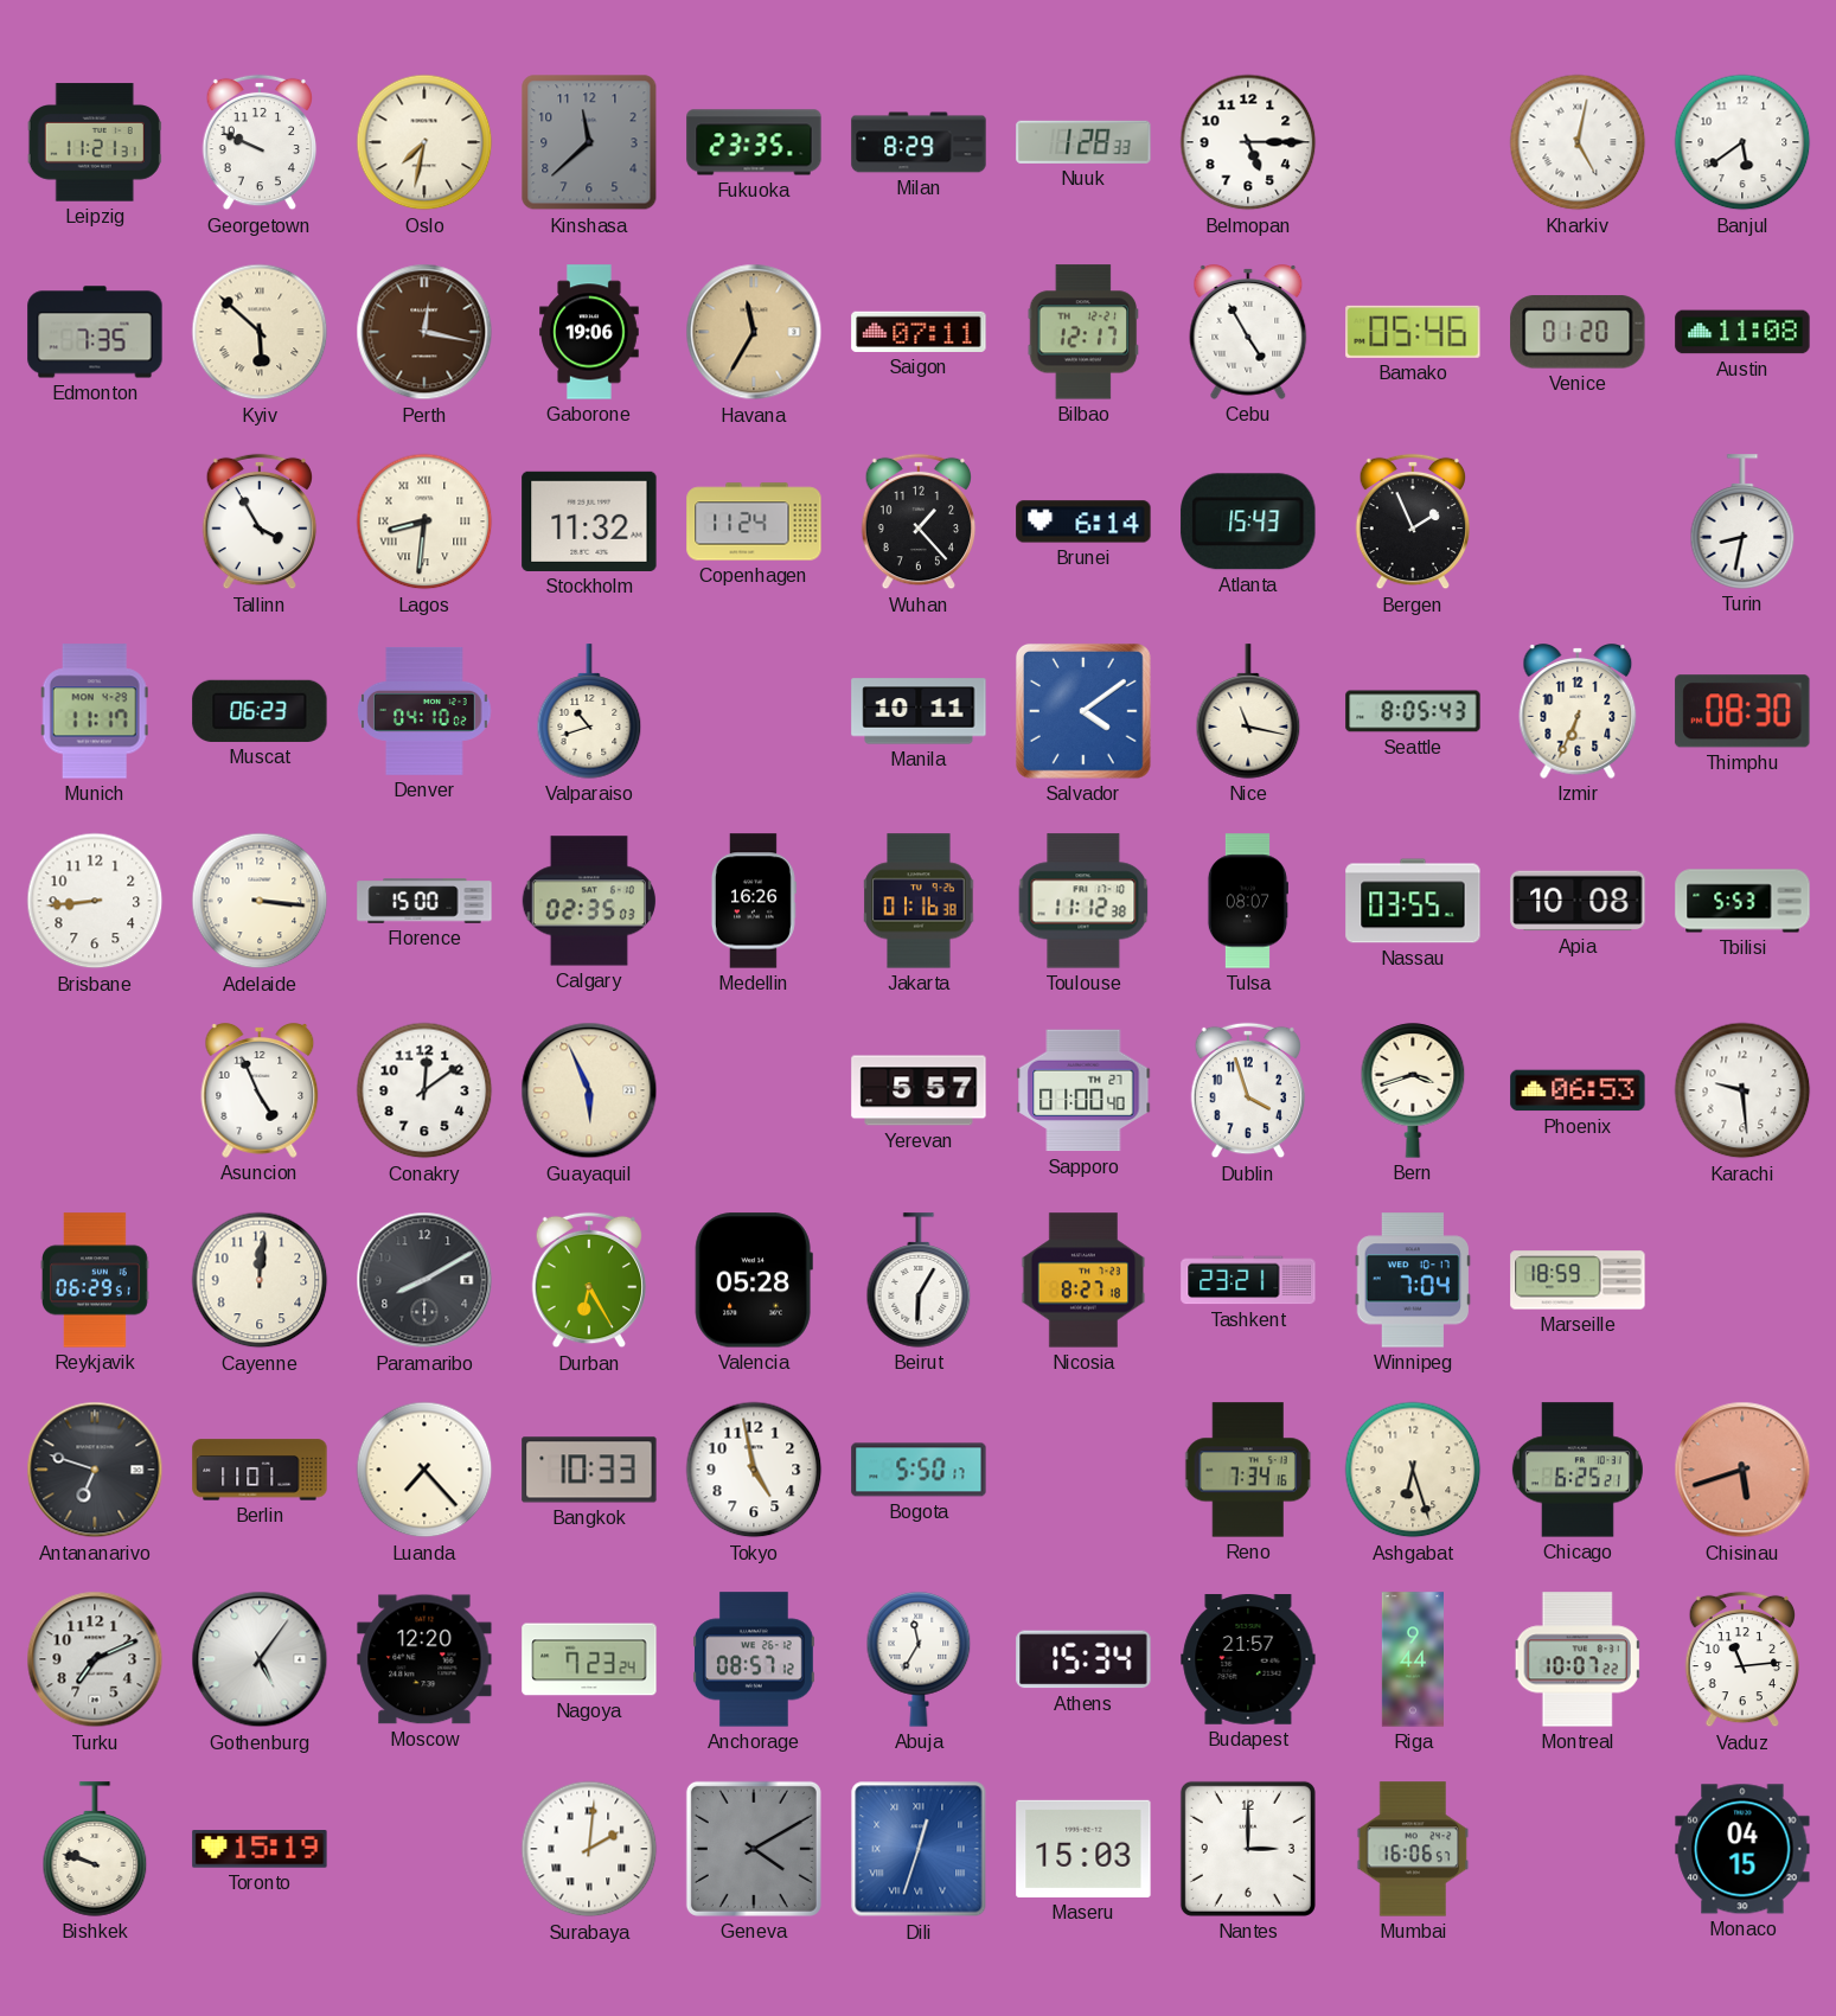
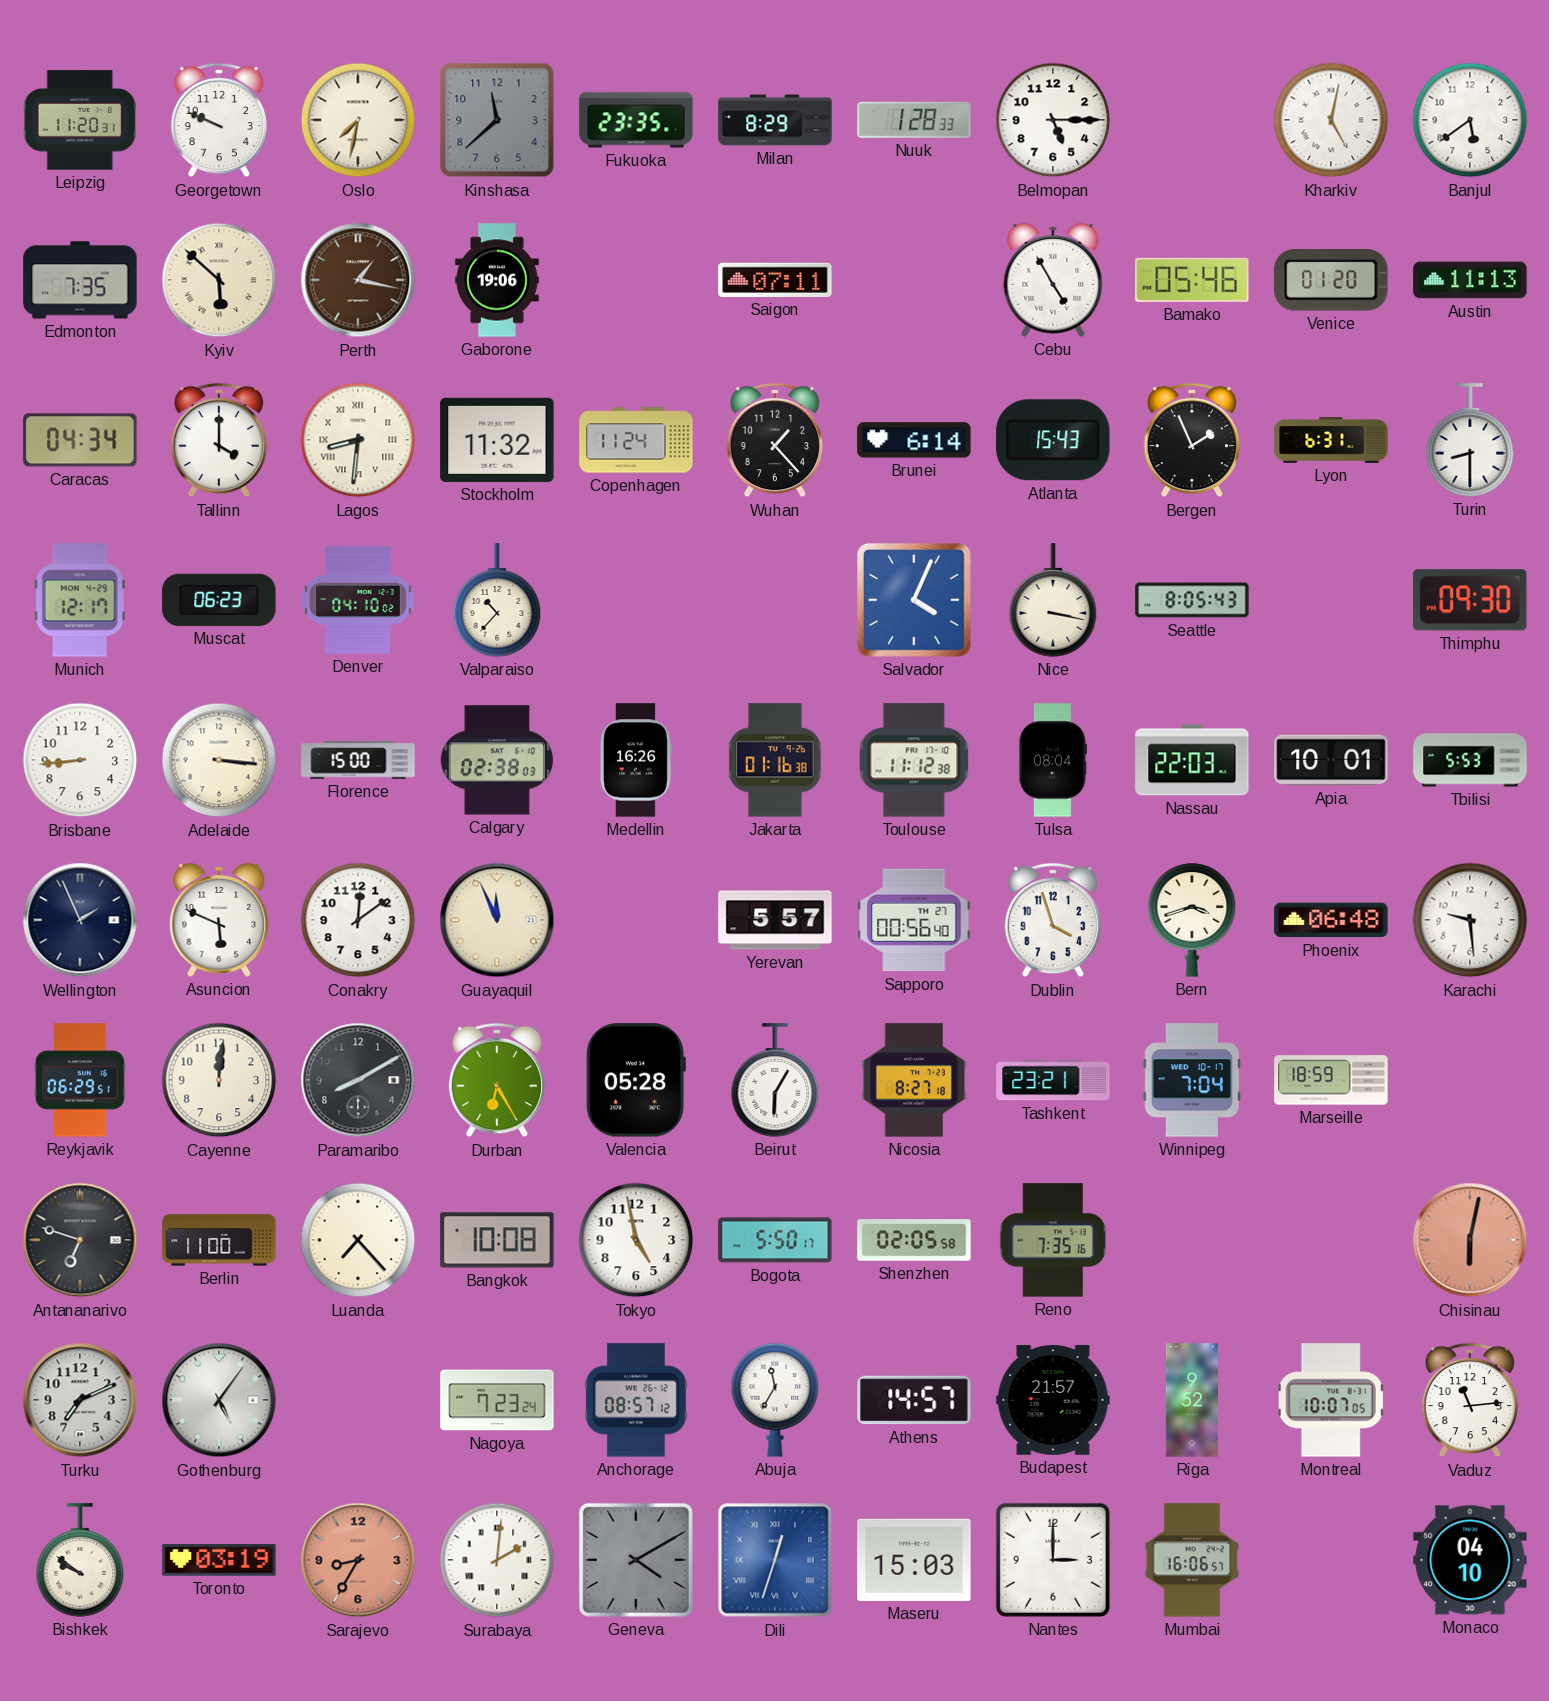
Leipzig: 11:21 -> 11:20 (80, 120)
Perth: 12:17 -> 1:17 (358, 280)
Havana: 11:35 -> none (754, 332)
Bilbao: 12:17 -> none (1083, 332)
Austin: 11:08 -> 11:13 (1470, 280)
Caracas: none -> 04:34 (80, 440)
Tallinn: 3:55 -> 4:00 (219, 440)
Lyon: none -> 6:31 (1331, 440)
Turin: 8:32 -> 8:30 (1470, 440)
Munich: 11:17 -> 12:17 (80, 600)
Valparaiso: 10:42 -> 10:37 (497, 600)
Manila: 10:11 -> none (919, 711)
Salvador: 4:09 -> 4:04 (914, 600)
Nice: 11:17 -> 3:17 (1053, 600)
Izmir: 6:34 -> none (1578, 712)
Thimphu: 08:30 -> 09:30 (1470, 600)
Calgary: 02:35 -> 02:38 (497, 760)
Tulsa: 08:07 -> 08:04 (1052, 760)
Nassau: 03:55 -> 22:03 (1192, 760)
Apia: 10:08 -> 10:01 (1331, 760)
Wellington: none -> 1:56 (80, 920)
Asuncion: 4:56 -> 5:49 (219, 921)
Guayaquil: 5:56 -> 11:56 (497, 920)
Sapporo: 01:00 -> 00:56 (914, 920)
Phoenix: 06:53 -> 06:48 (1331, 920)
Berlin: 11:01 -> 11:00 (219, 1240)
Bangkok: 10:33 -> 10:08 (497, 1240)
Shenzhen: none -> 02:05 (914, 1240)
Reno: 7:34 -> 7:35 (1053, 1240)
Ashgabat: 6:27 -> none (1413, 1470)
Chicago: 6:25 -> none (1578, 1470)
Chisinau: 5:42 -> 6:02 (1470, 1240)
Moscow: 12:20 -> none (424, 1659)
Athens: 15:34 -> 14:57 (914, 1400)
Riga: 9:44 -> 9:52 (1192, 1400)
Montreal: 10:07:22 -> 10:07:05 (1331, 1400)
Bishkek: 9:48 -> 9:51 (80, 1560)
Toronto: 15:19 -> 03:19 (219, 1560)
Sarajevo: none -> 8:35 (358, 1560)
Monaco: 04:15 -> 04:10 (1470, 1560)
